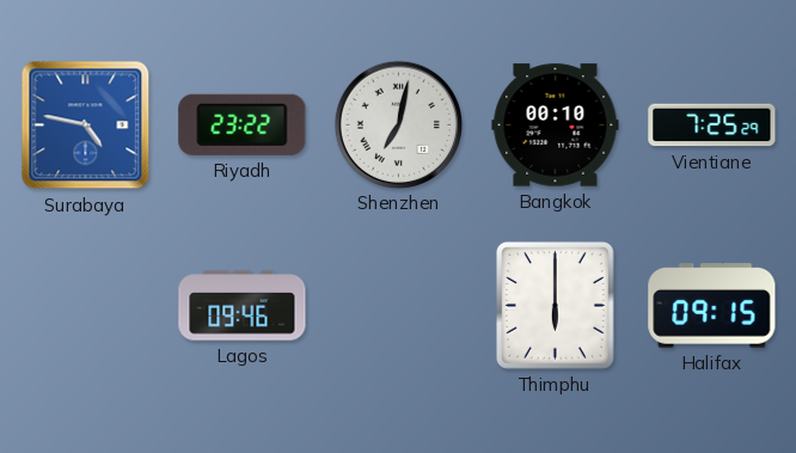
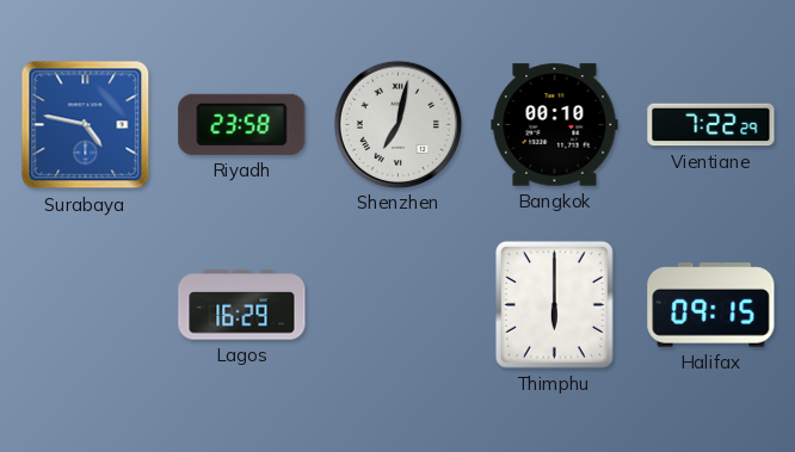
Riyadh: 23:22 -> 23:58 (242, 124)
Vientiane: 7:25 -> 7:22 (711, 125)
Lagos: 09:46 -> 16:29 (242, 305)
